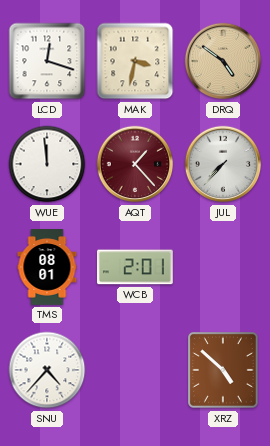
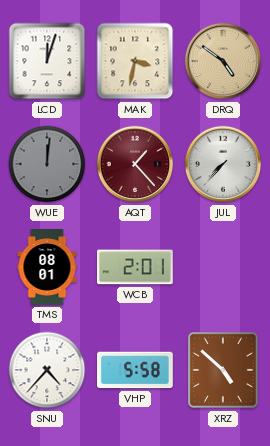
LCD: 12:18 -> 12:03 (47, 61)
WUE: 11:59 -> 12:01 (47, 164)
WUE dial: white -> grey (47, 164)
VHP: none -> 5:58 (136, 370)
